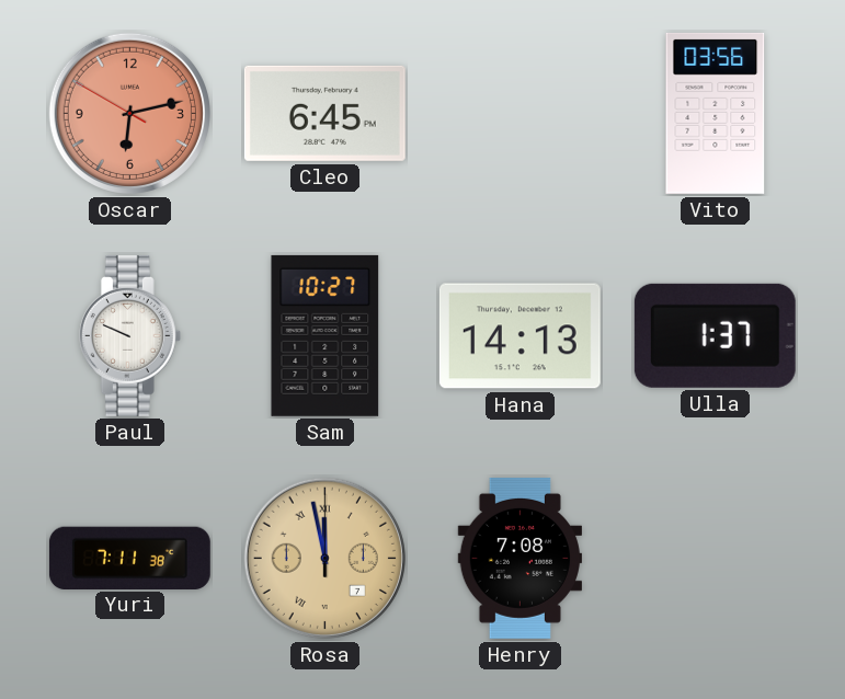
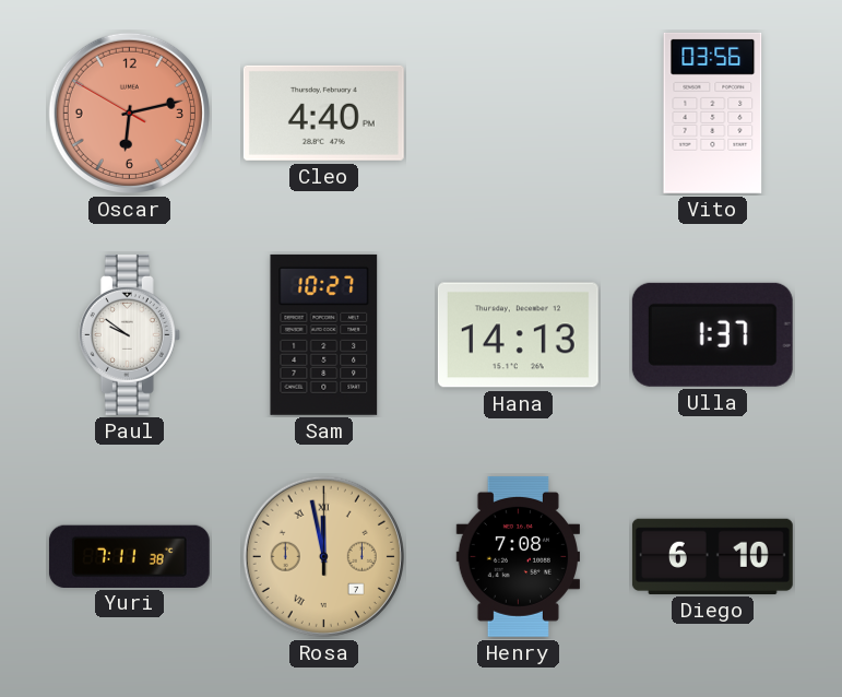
Cleo: 6:45 -> 4:40 (323, 113)
Paul: 9:49 -> 9:51 (129, 334)
Diego: none -> 6:10 (712, 556)
